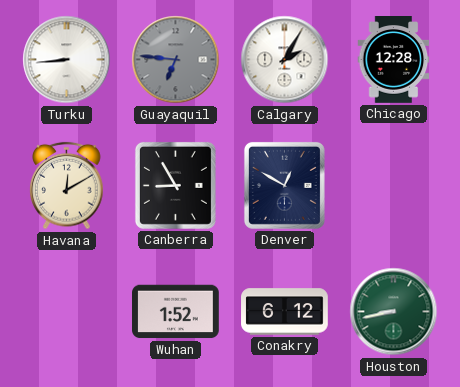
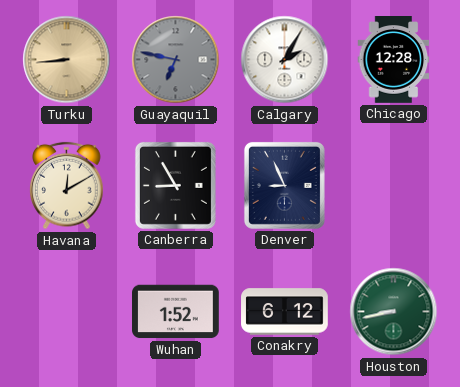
Turku dial: white -> champagne (67, 60)
Guayaquil: 6:46 -> 6:47 (176, 60)
Denver: 12:50 -> 8:56 (284, 185)
